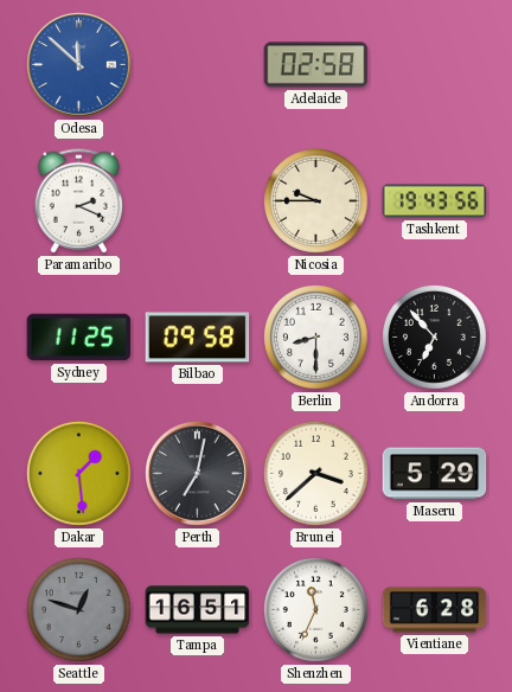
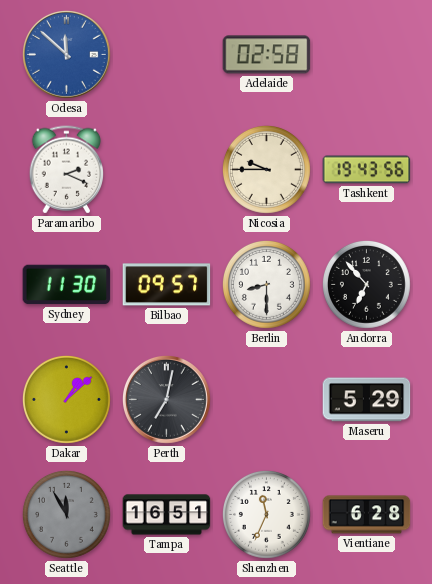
Sydney: 11:25 -> 11:30 (67, 285)
Bilbao: 09:58 -> 09:57 (167, 285)
Dakar: 1:29 -> 1:08 (66, 399)
Brunei: 3:38 -> none (315, 473)
Seattle: 12:48 -> 11:55 (66, 514)
